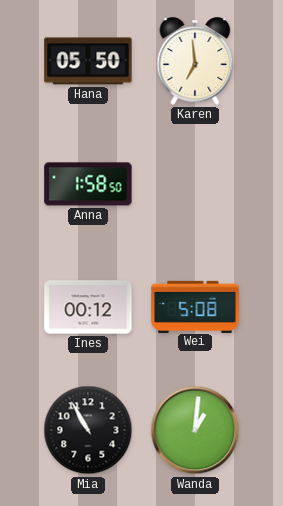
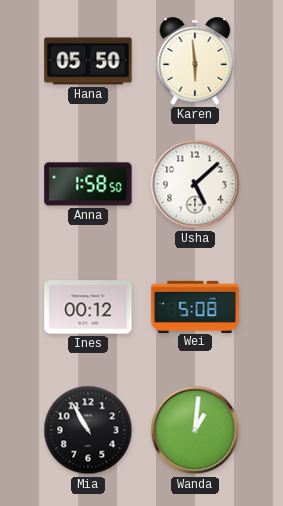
Karen: 6:59 -> 5:59 (195, 61)
Usha: none -> 5:08 (195, 184)
